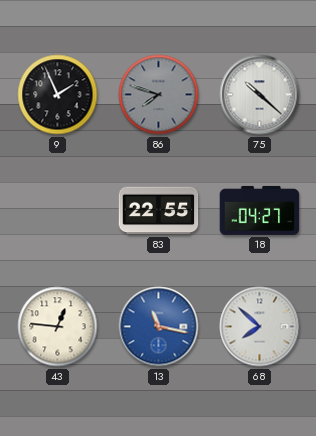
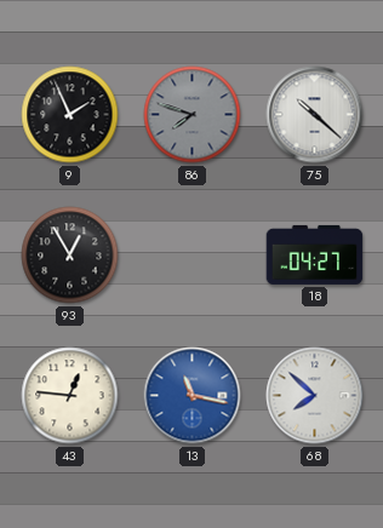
93: none -> 12:55 (70, 256)
83: 22:55 -> none (159, 211)
